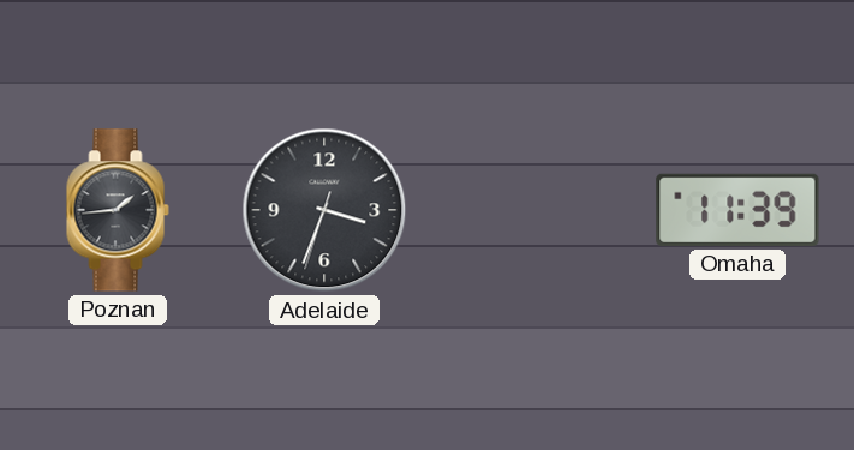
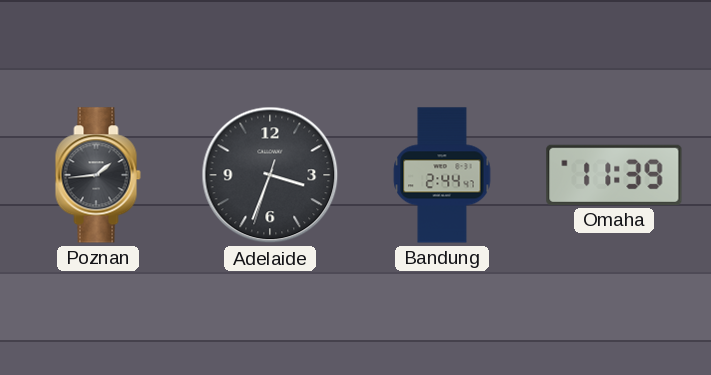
Bandung: none -> 2:44 (442, 175)
